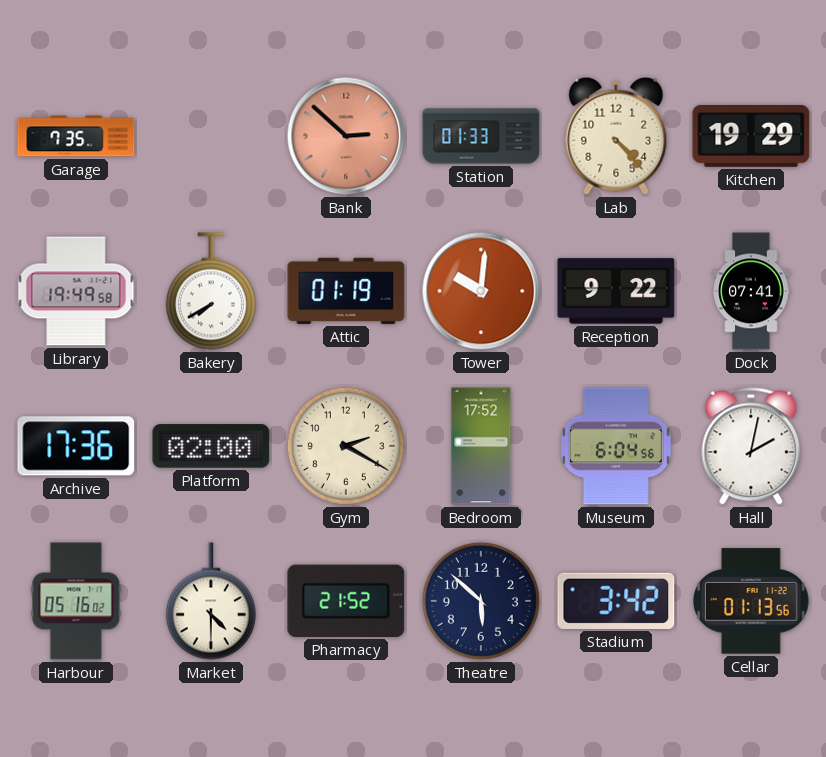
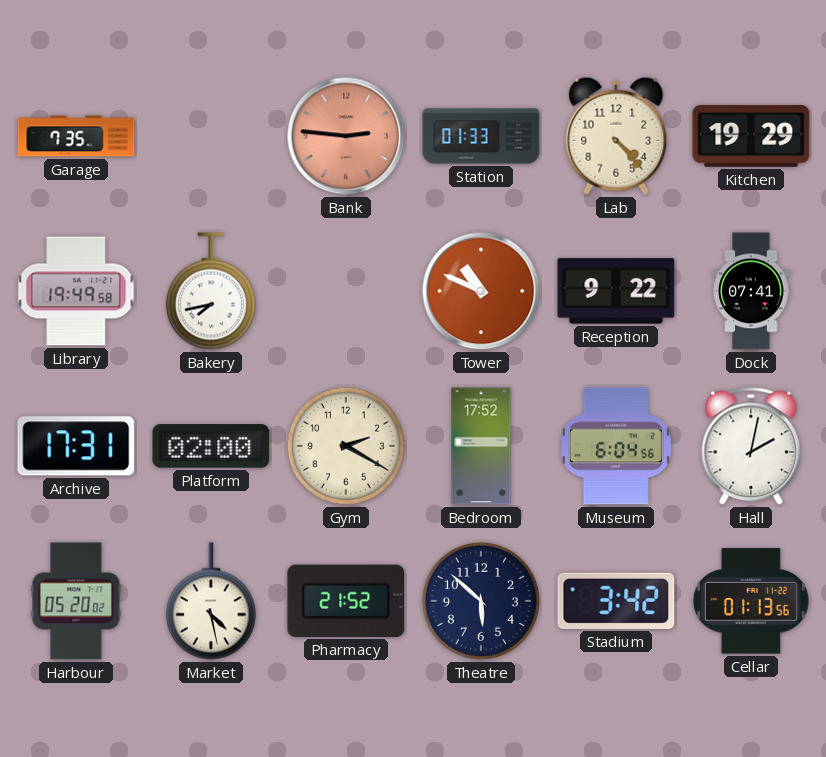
Bank: 2:52 -> 2:46 (346, 136)
Bakery: 7:40 -> 7:43 (211, 291)
Attic: 01:19 -> none (346, 291)
Tower: 10:01 -> 10:49 (481, 291)
Archive: 17:36 -> 17:31 (76, 446)
Harbour: 05:16 -> 05:20 (76, 601)
Market: 4:30 -> 4:28 (211, 601)
